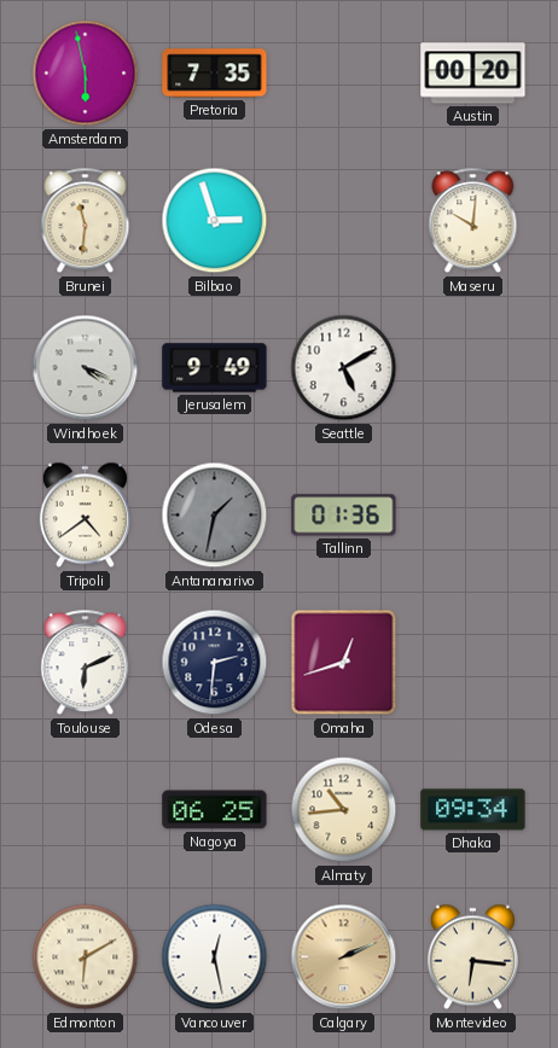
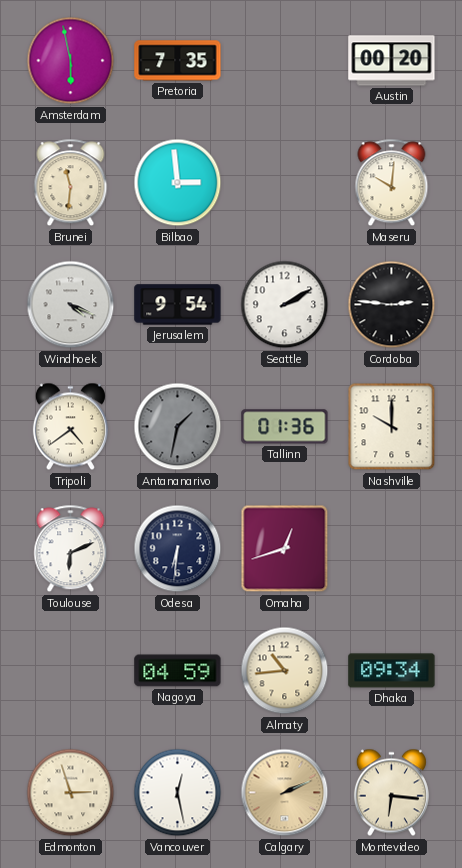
Bilbao: 2:57 -> 2:59 (178, 183)
Jerusalem: 9:49 -> 9:54 (178, 305)
Seattle: 5:10 -> 2:10 (285, 305)
Cordoba: none -> 2:46 (392, 305)
Nashville: none -> 10:00 (392, 427)
Odesa: 2:31 -> 6:31 (178, 549)
Nagoya: 06:25 -> 04:59 (178, 671)
Edmonton: 6:10 -> 2:57 (71, 793)
